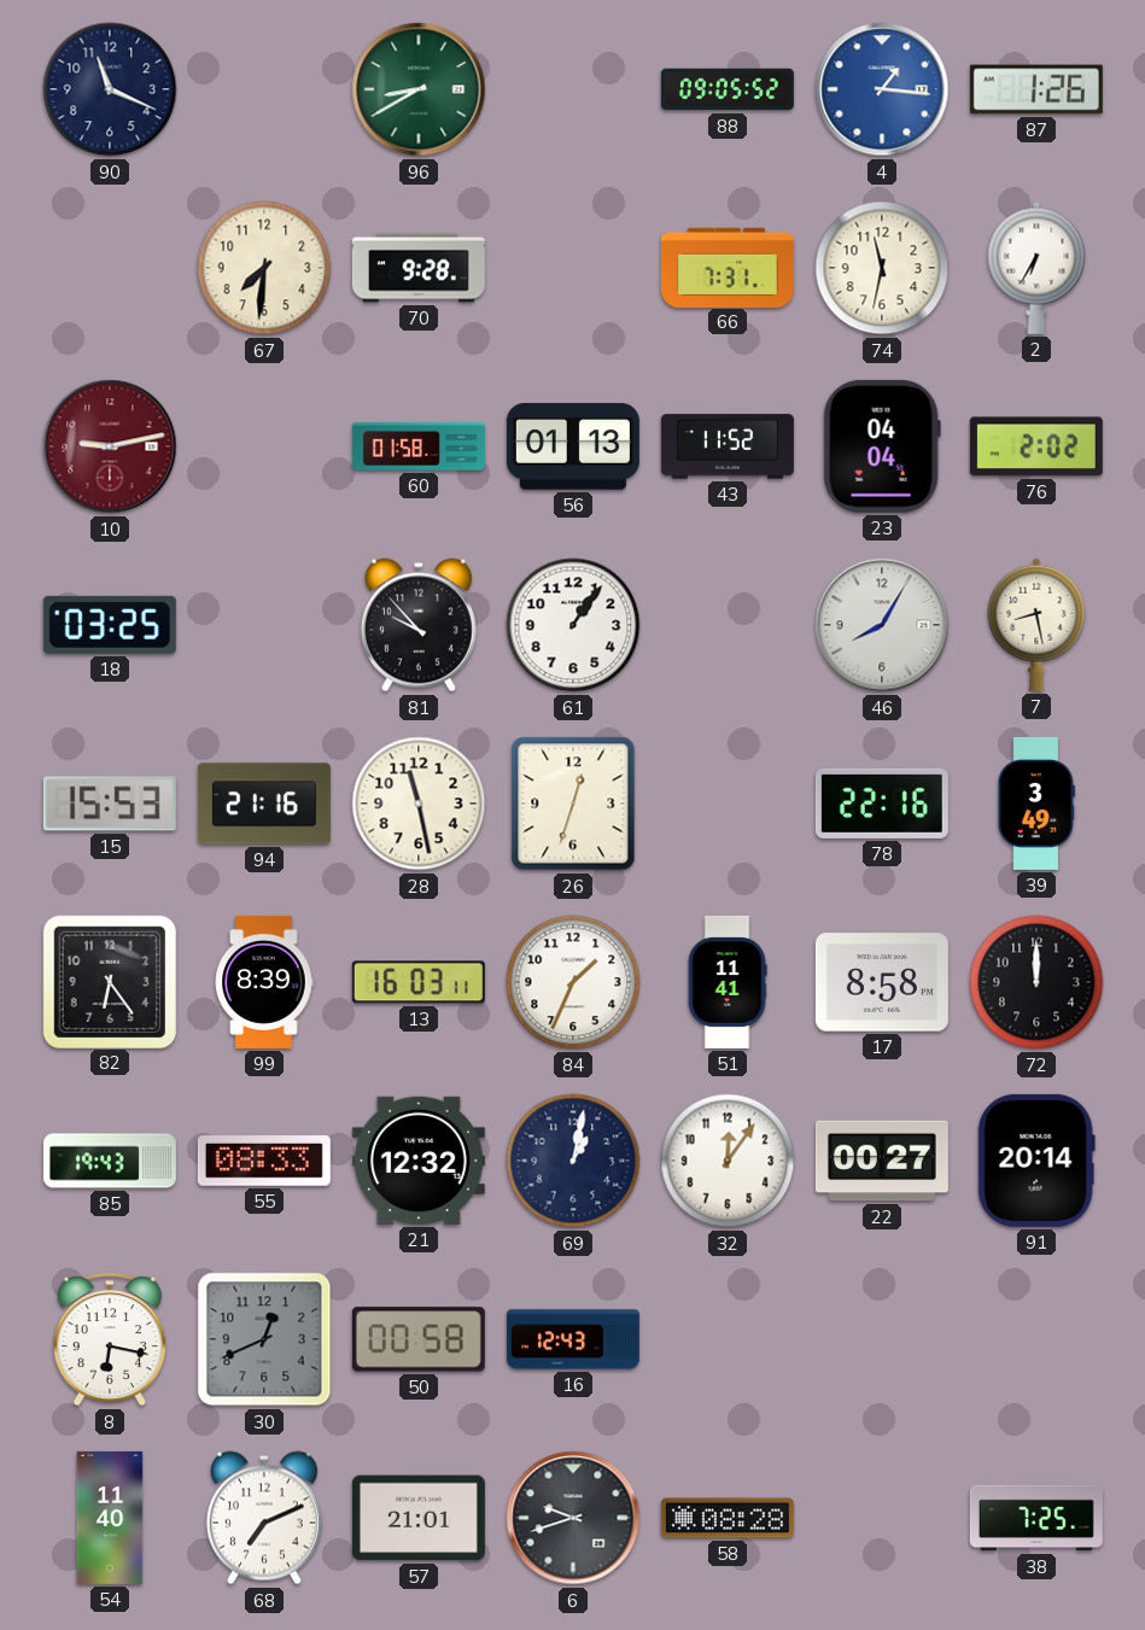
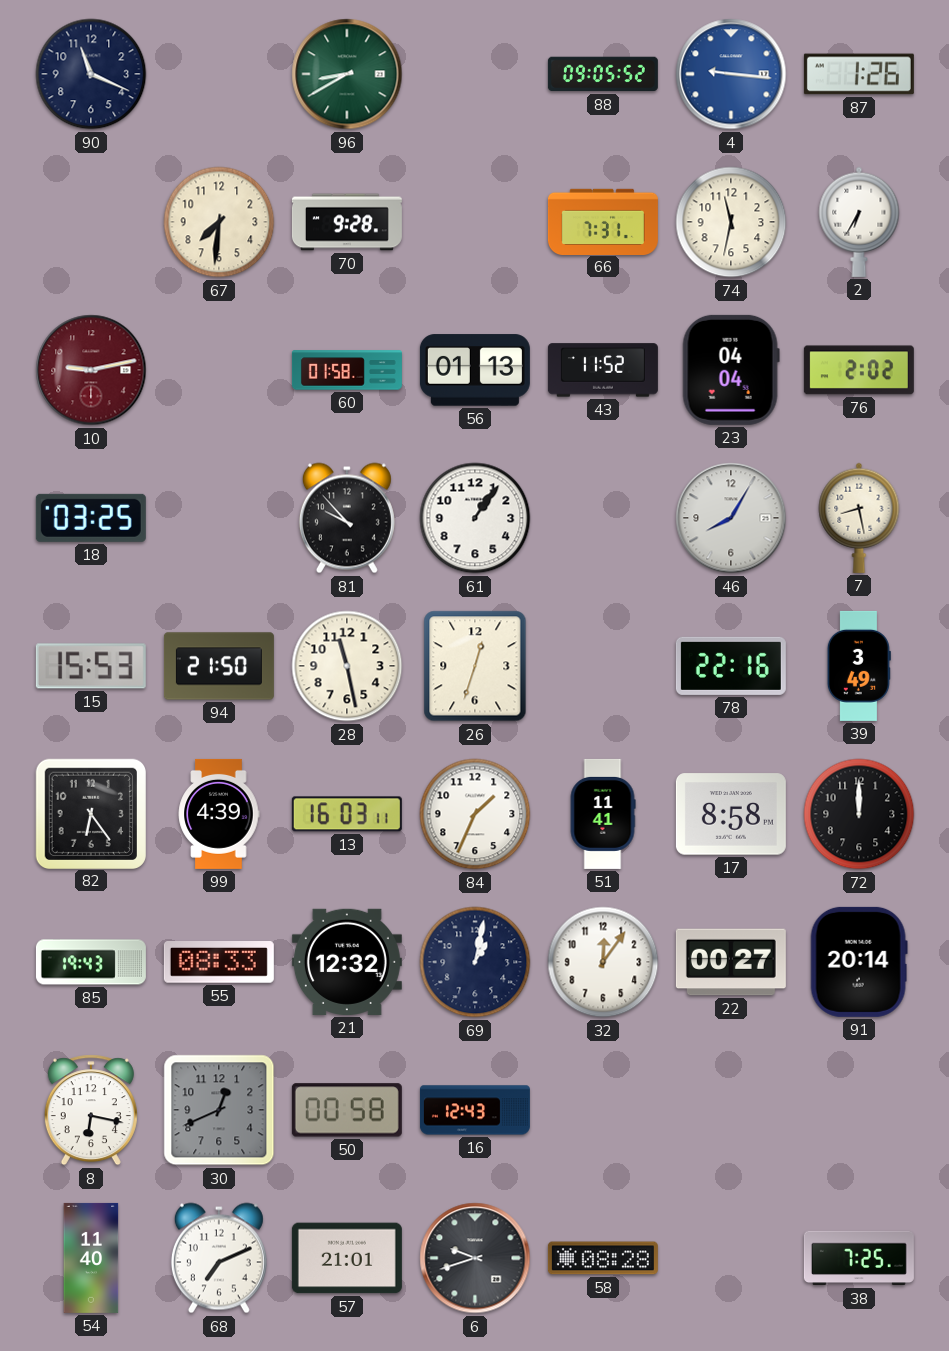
4: 1:16 -> 9:16 (731, 74)
94: 21:16 -> 21:50 (219, 666)
99: 8:39 -> 4:39 (219, 814)
